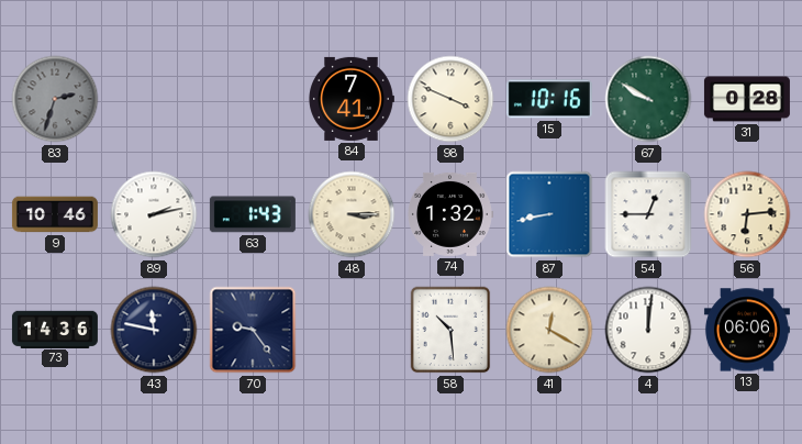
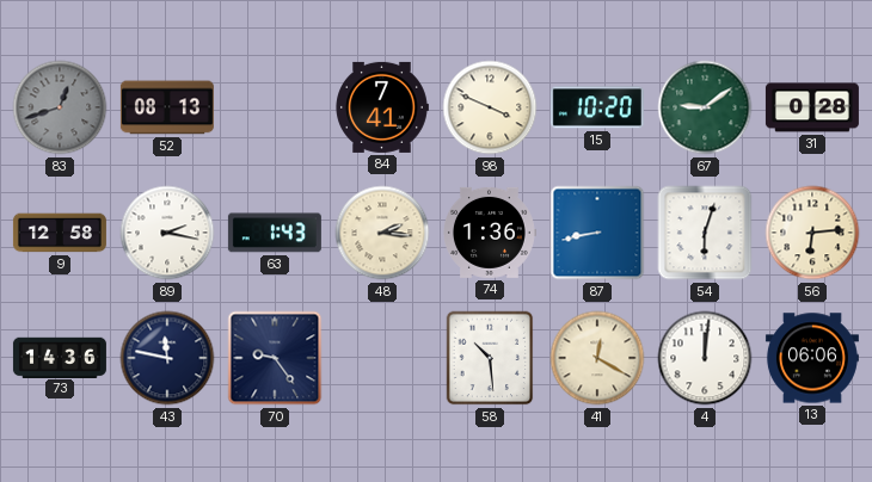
83: 2:33 -> 12:42 (60, 107)
52: none -> 08:13 (167, 107)
15: 10:16 -> 10:20 (597, 107)
67: 9:50 -> 9:09 (705, 107)
9: 10:46 -> 12:58 (60, 233)
89: 2:13 -> 2:17 (167, 233)
48: 3:15 -> 2:16 (382, 233)
74: 1:32 -> 1:36 (490, 233)
54: 12:45 -> 6:03 (705, 233)
